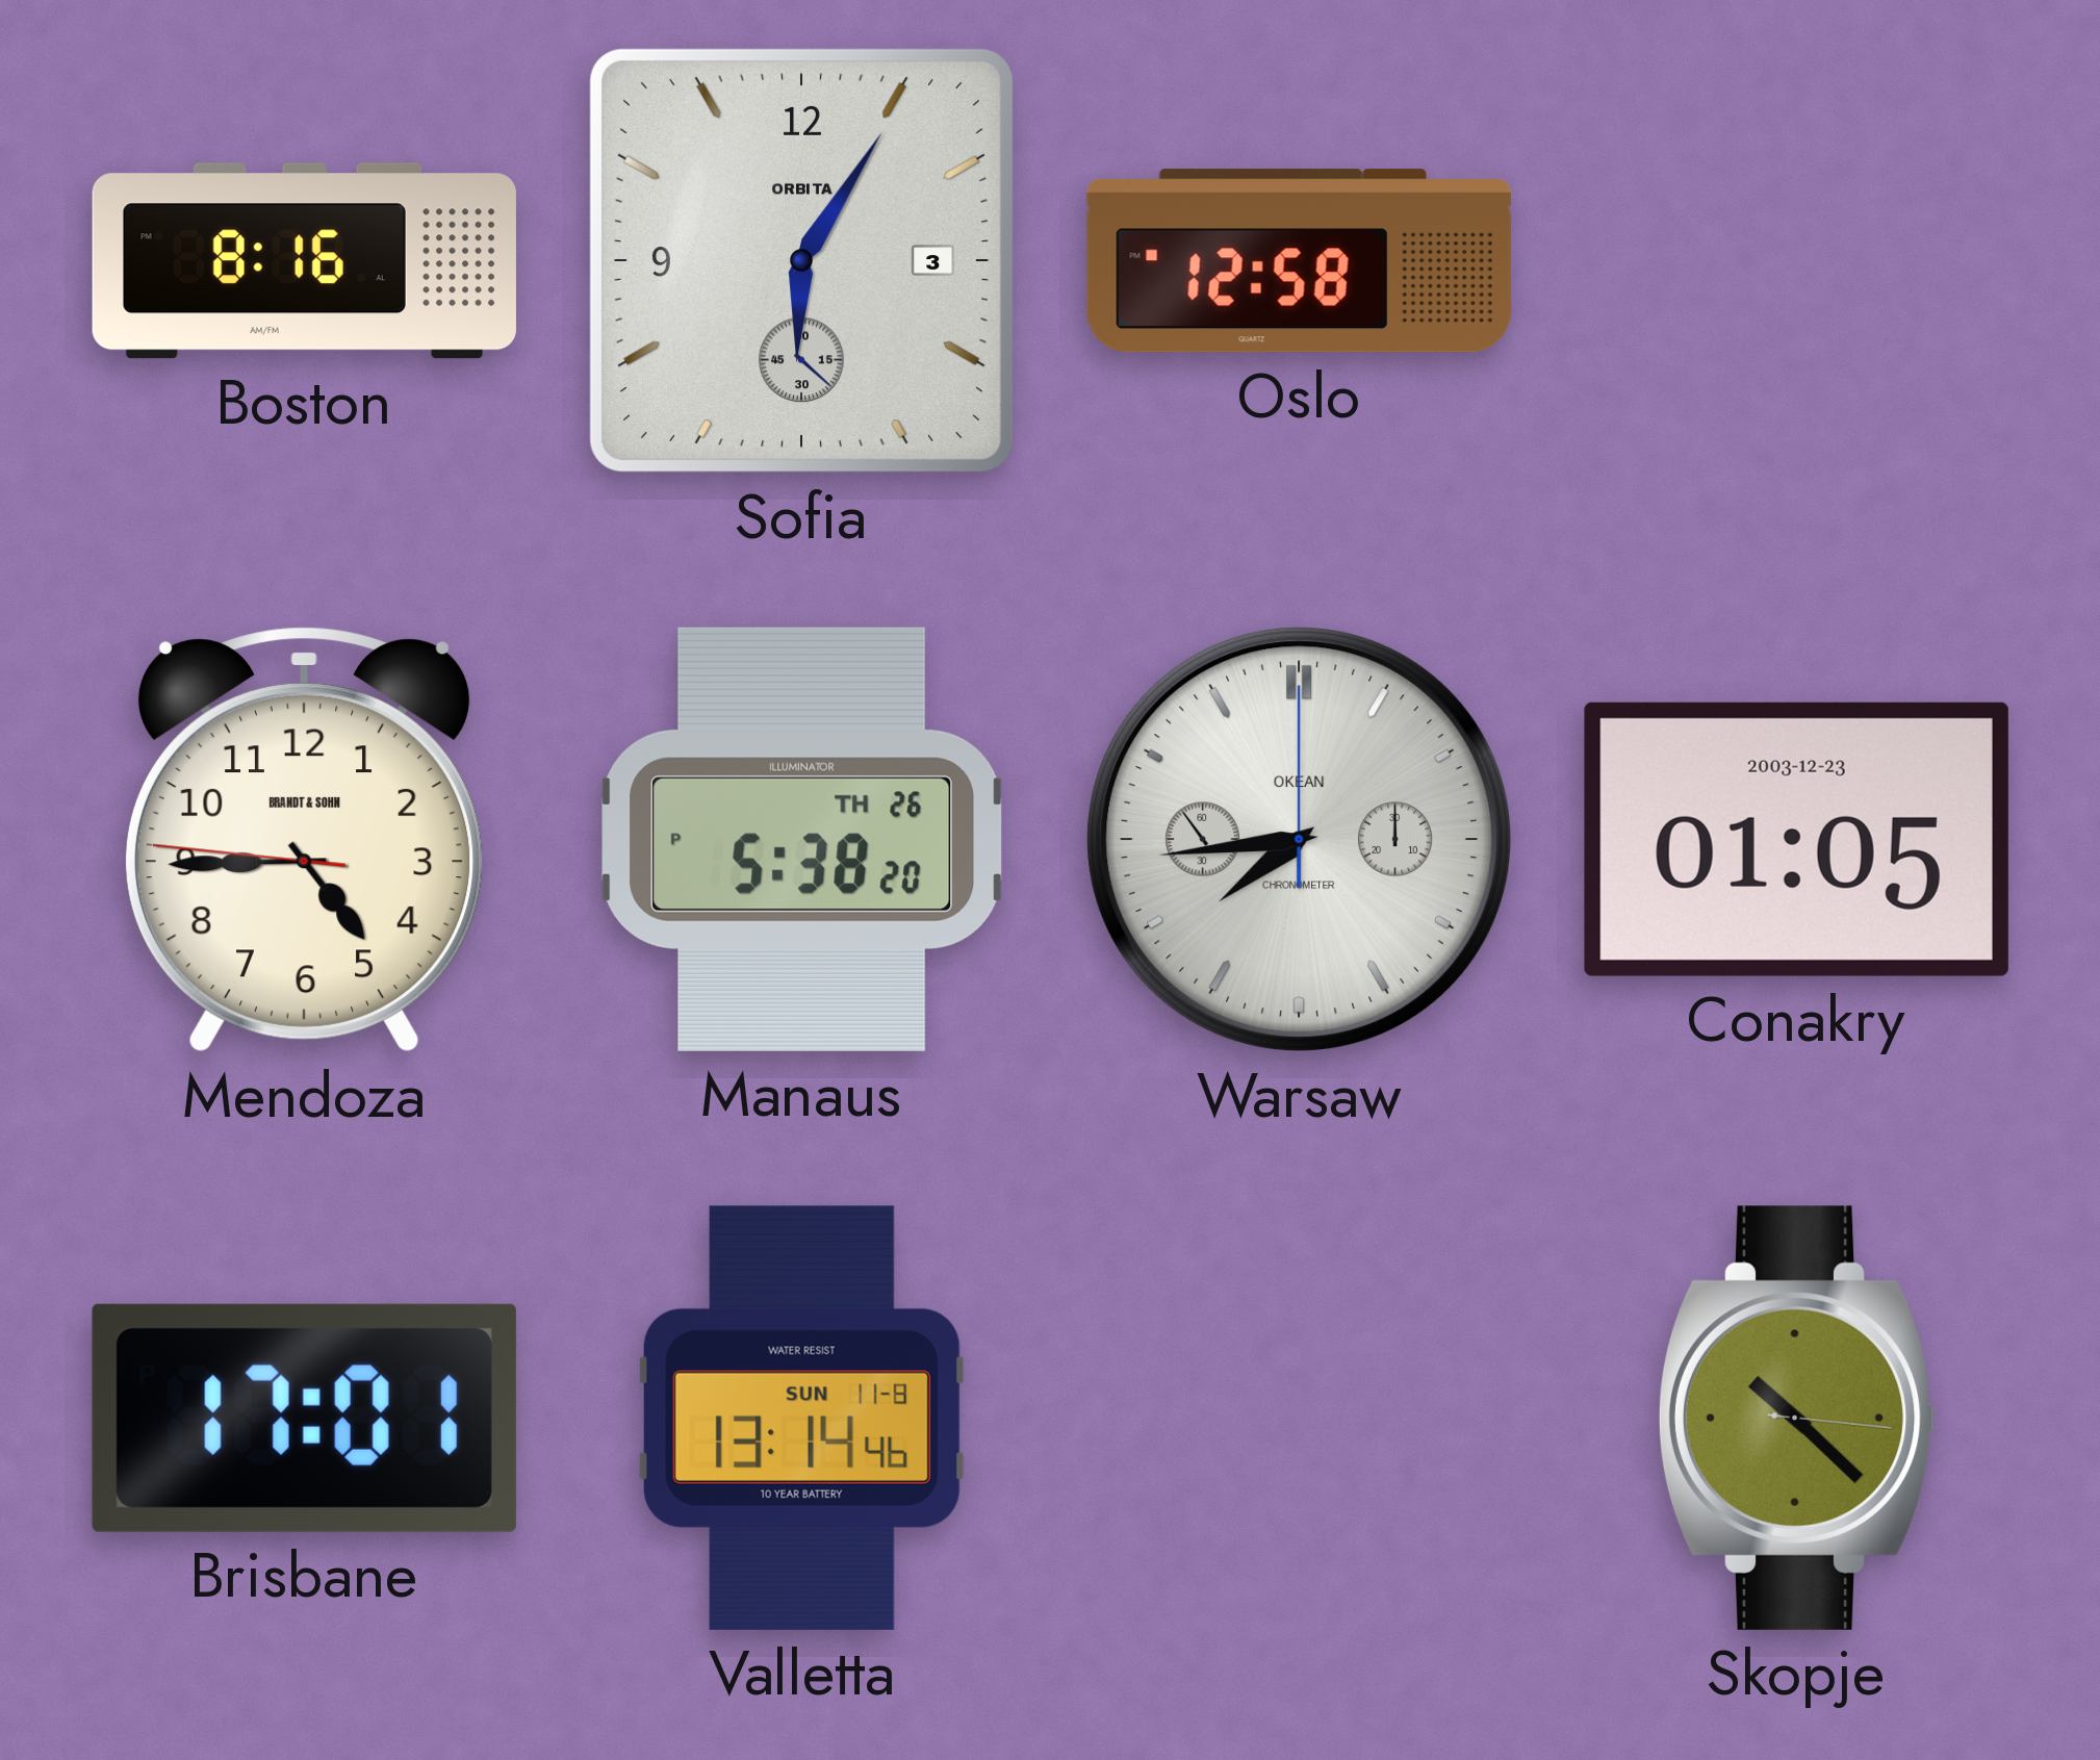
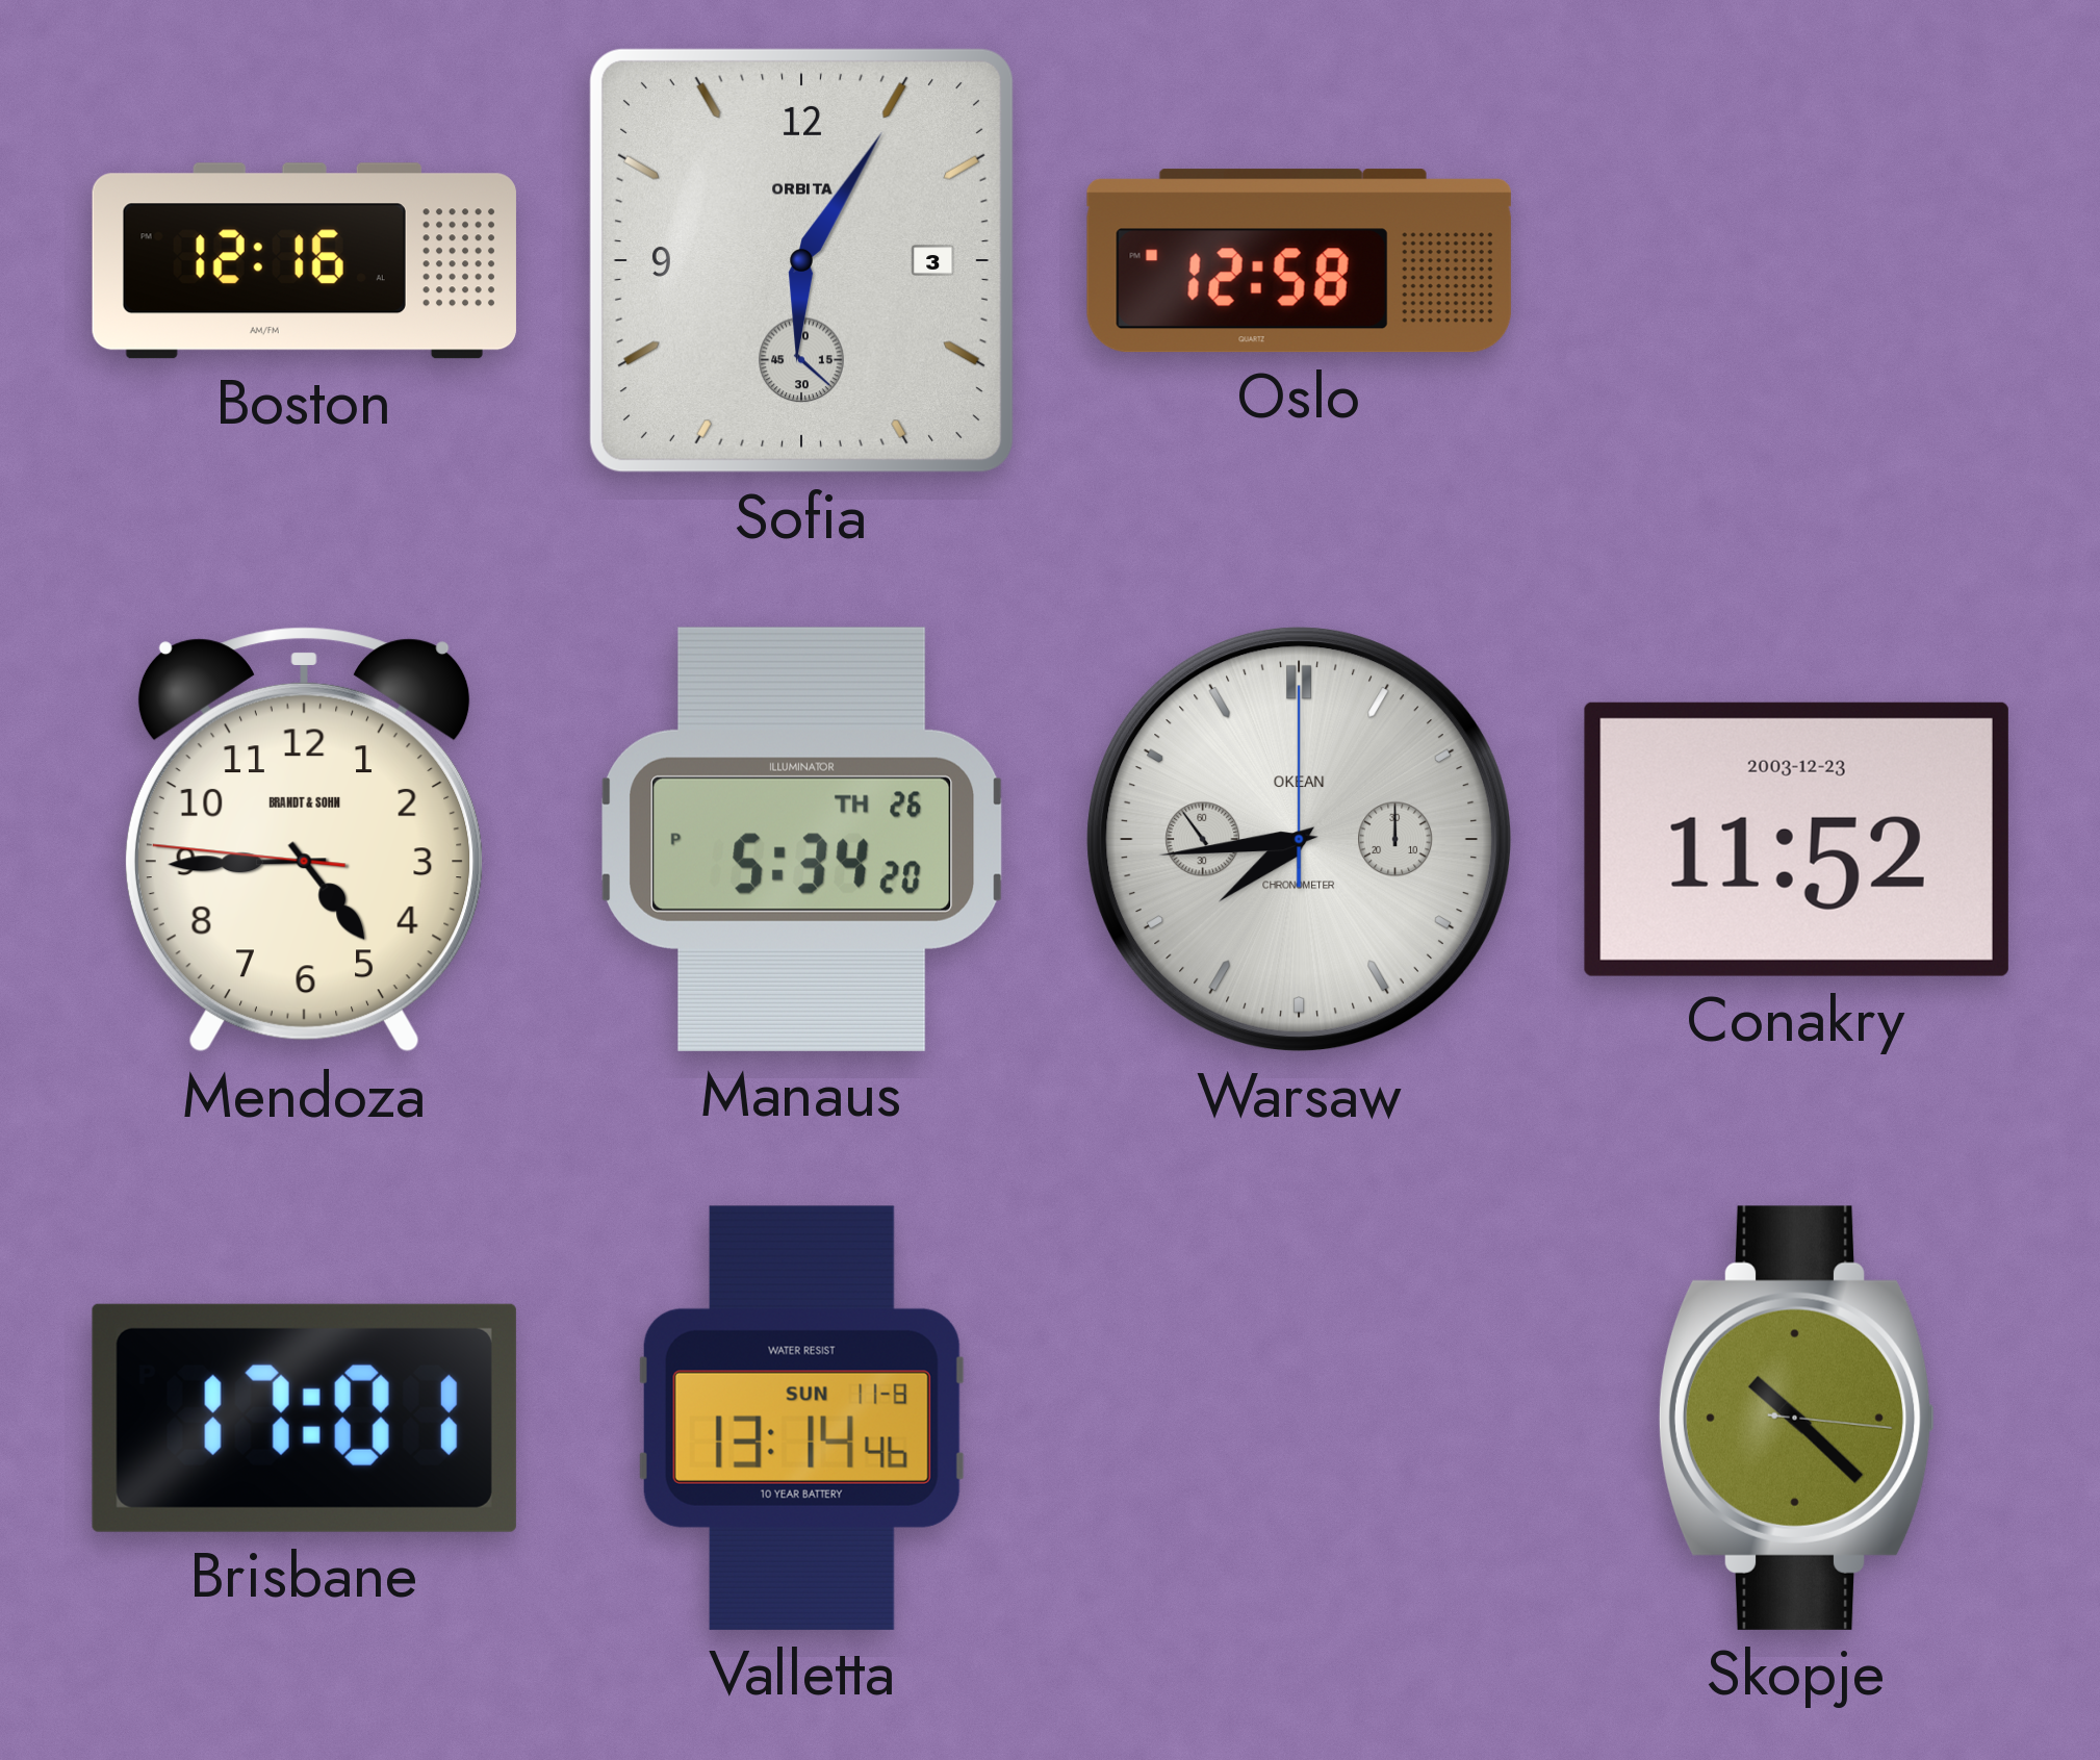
Boston: 8:16 -> 12:16 (304, 261)
Manaus: 5:38 -> 5:34 (802, 839)
Conakry: 01:05 -> 11:52 (1796, 839)
